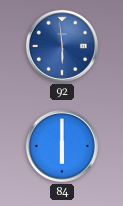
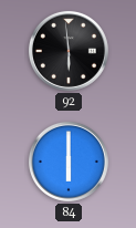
92 dial: blue -> black (69, 51)
